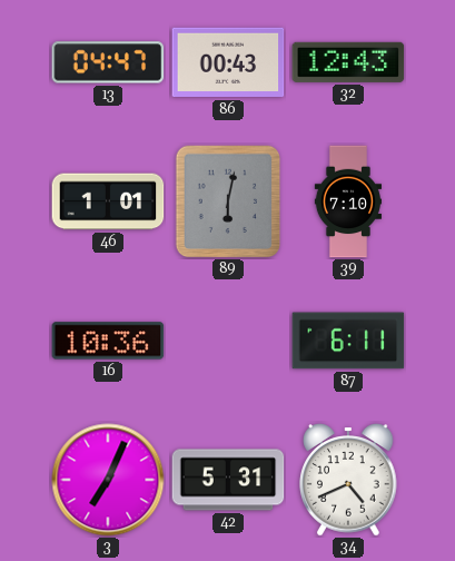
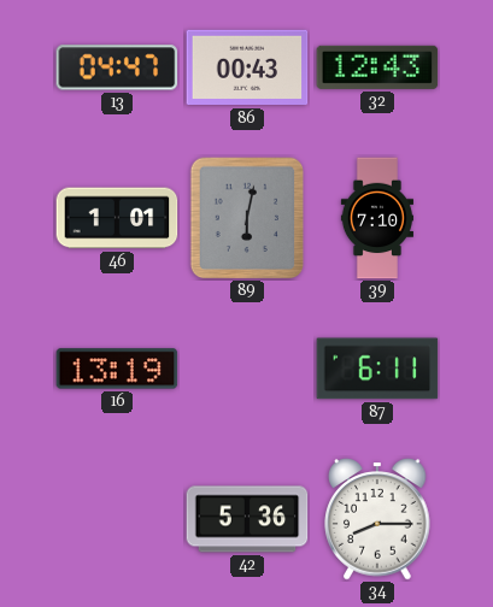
16: 10:36 -> 13:19 (117, 369)
3: 7:04 -> none (108, 480)
42: 5:31 -> 5:36 (247, 519)
34: 4:41 -> 8:15 (377, 519)
